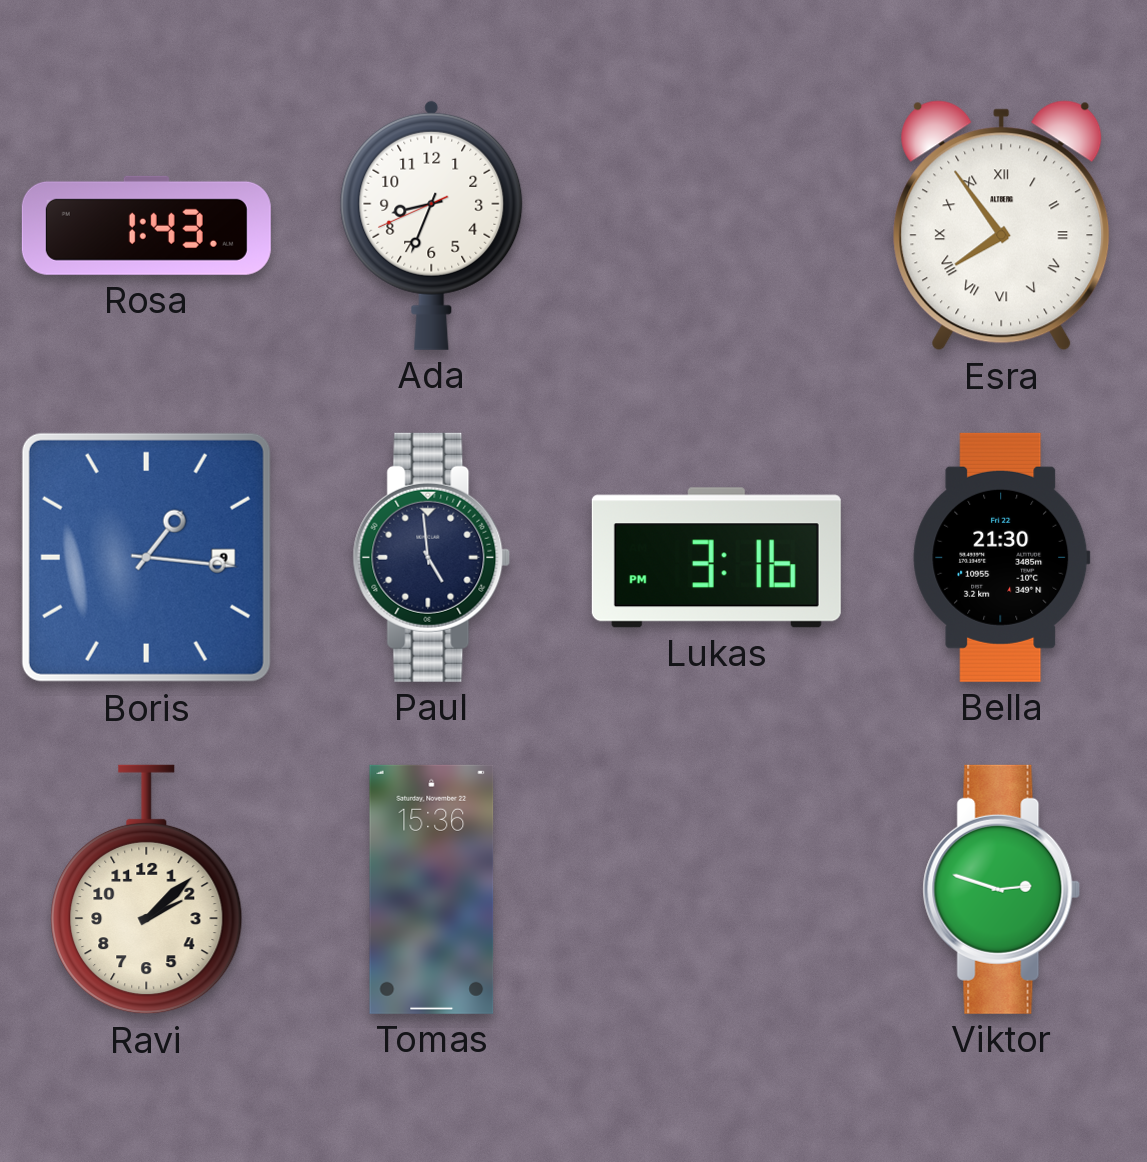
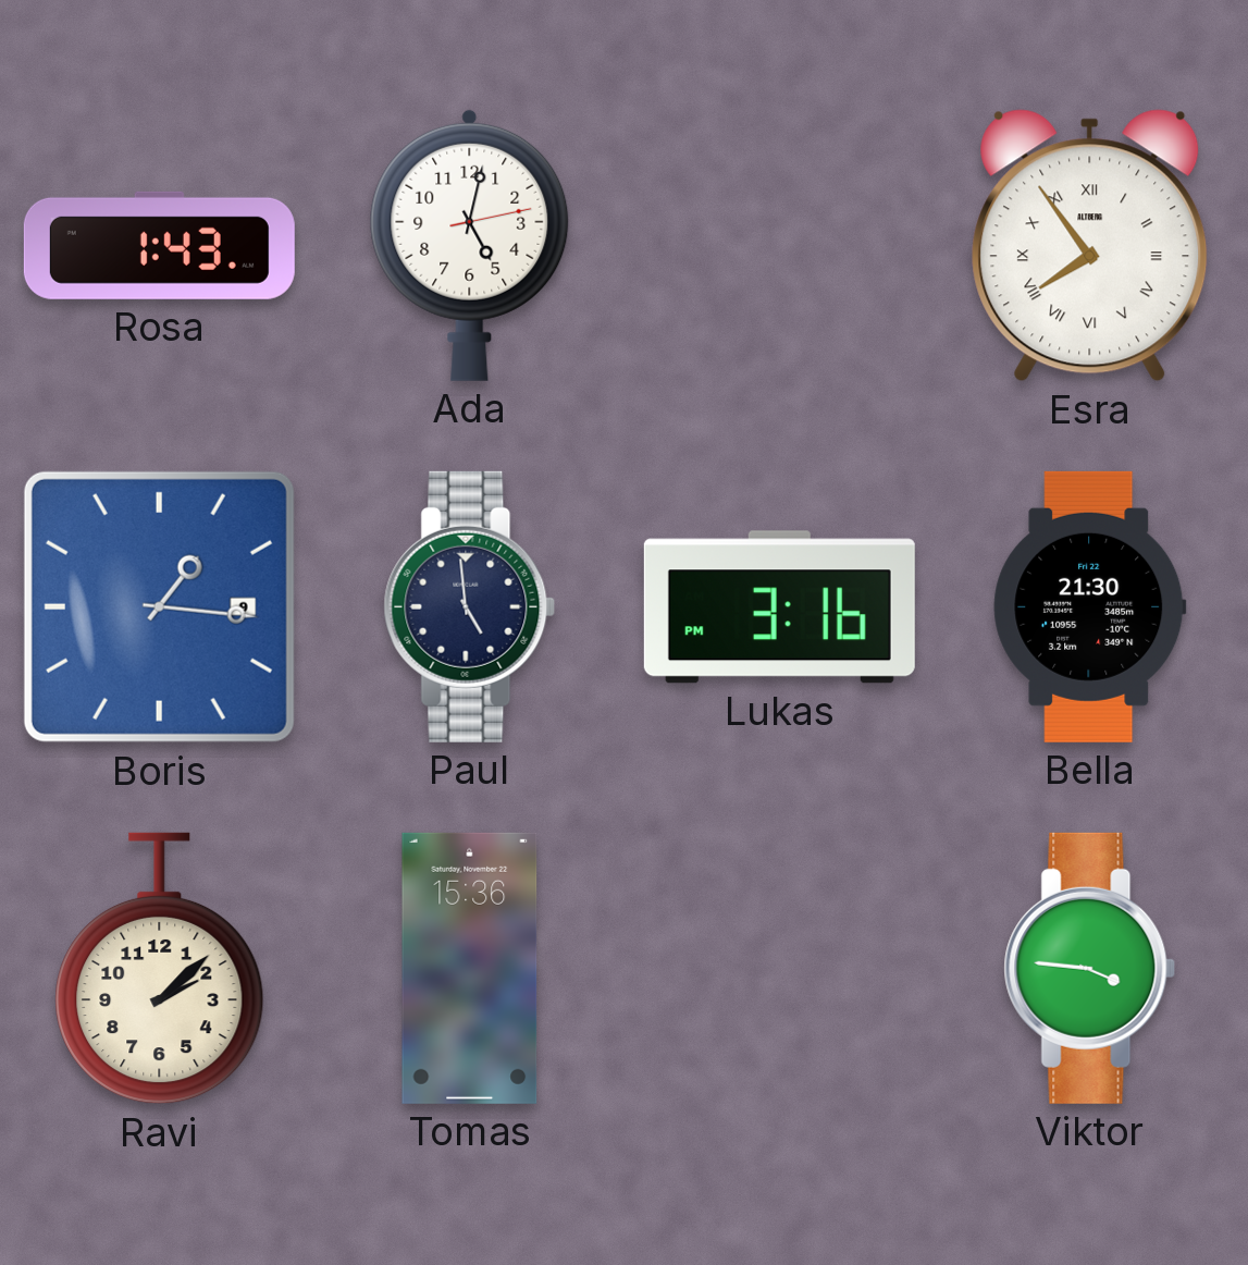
Ada: 8:33 -> 5:02 (470, 245)
Viktor: 2:48 -> 3:46 (1090, 968)
